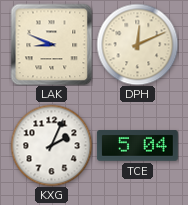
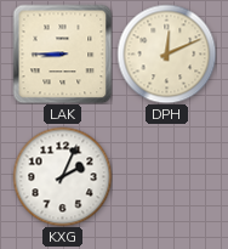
LAK: 8:49 -> 8:45 (62, 53)
TCE: 5:04 -> none (137, 146)
